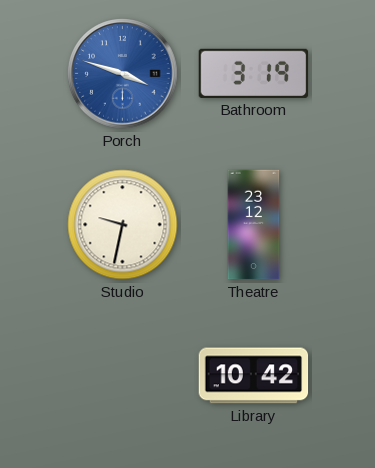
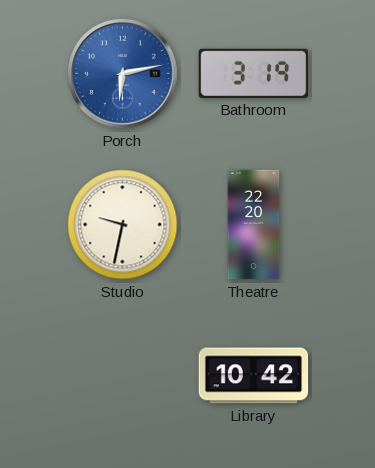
Porch: 3:48 -> 6:13 (123, 74)
Theatre: 23:12 -> 22:20 (254, 225)
